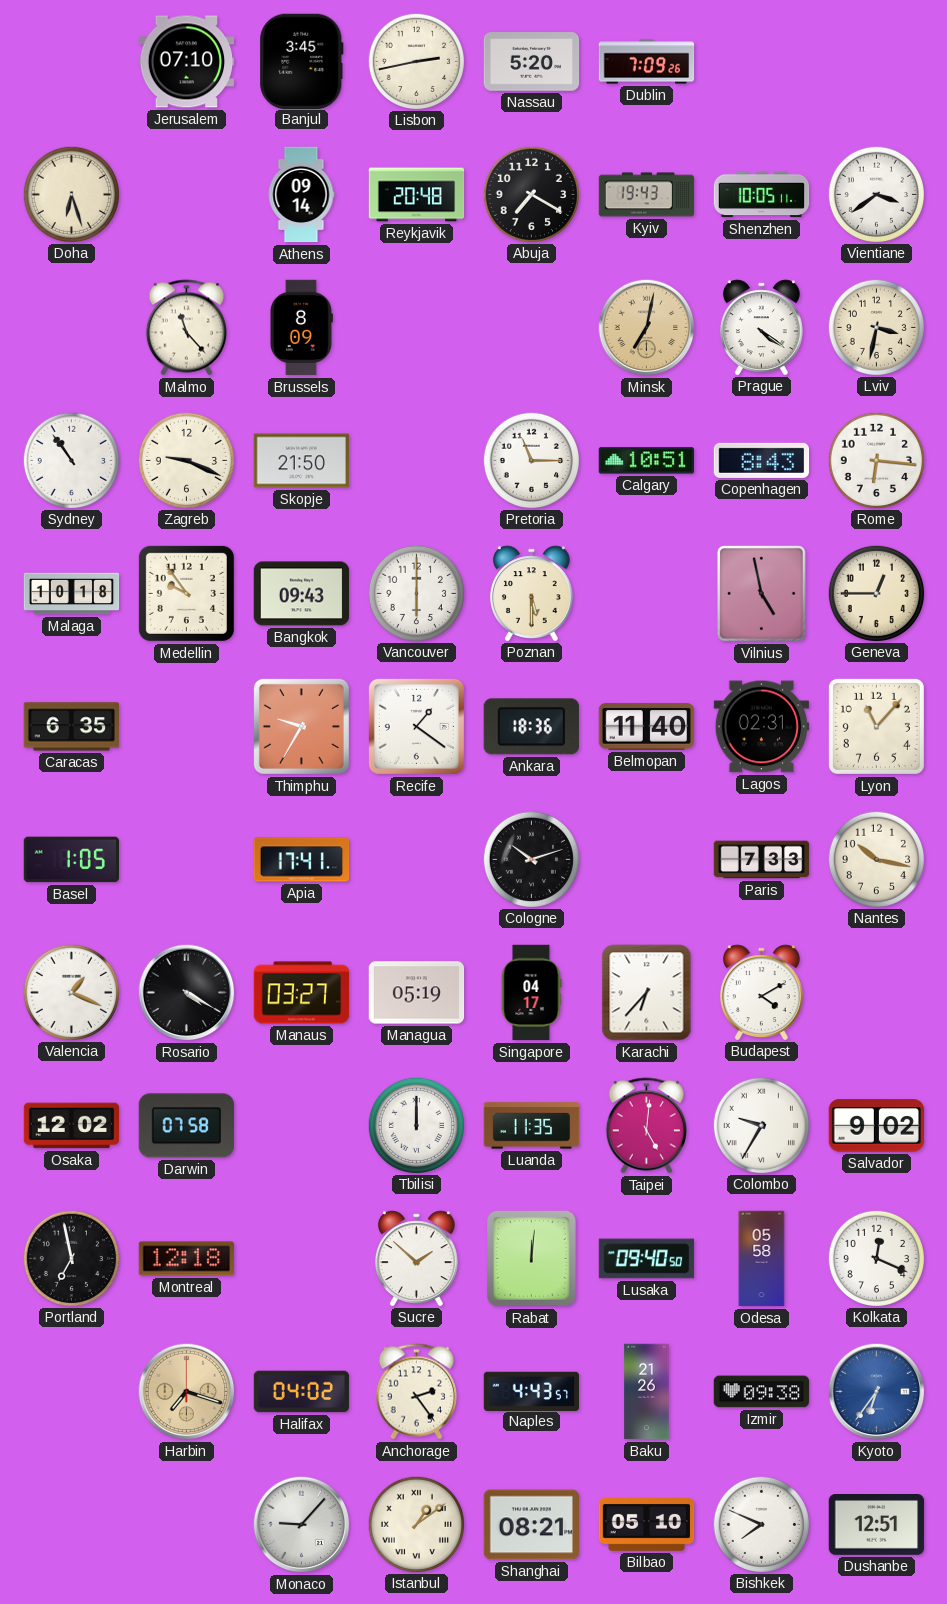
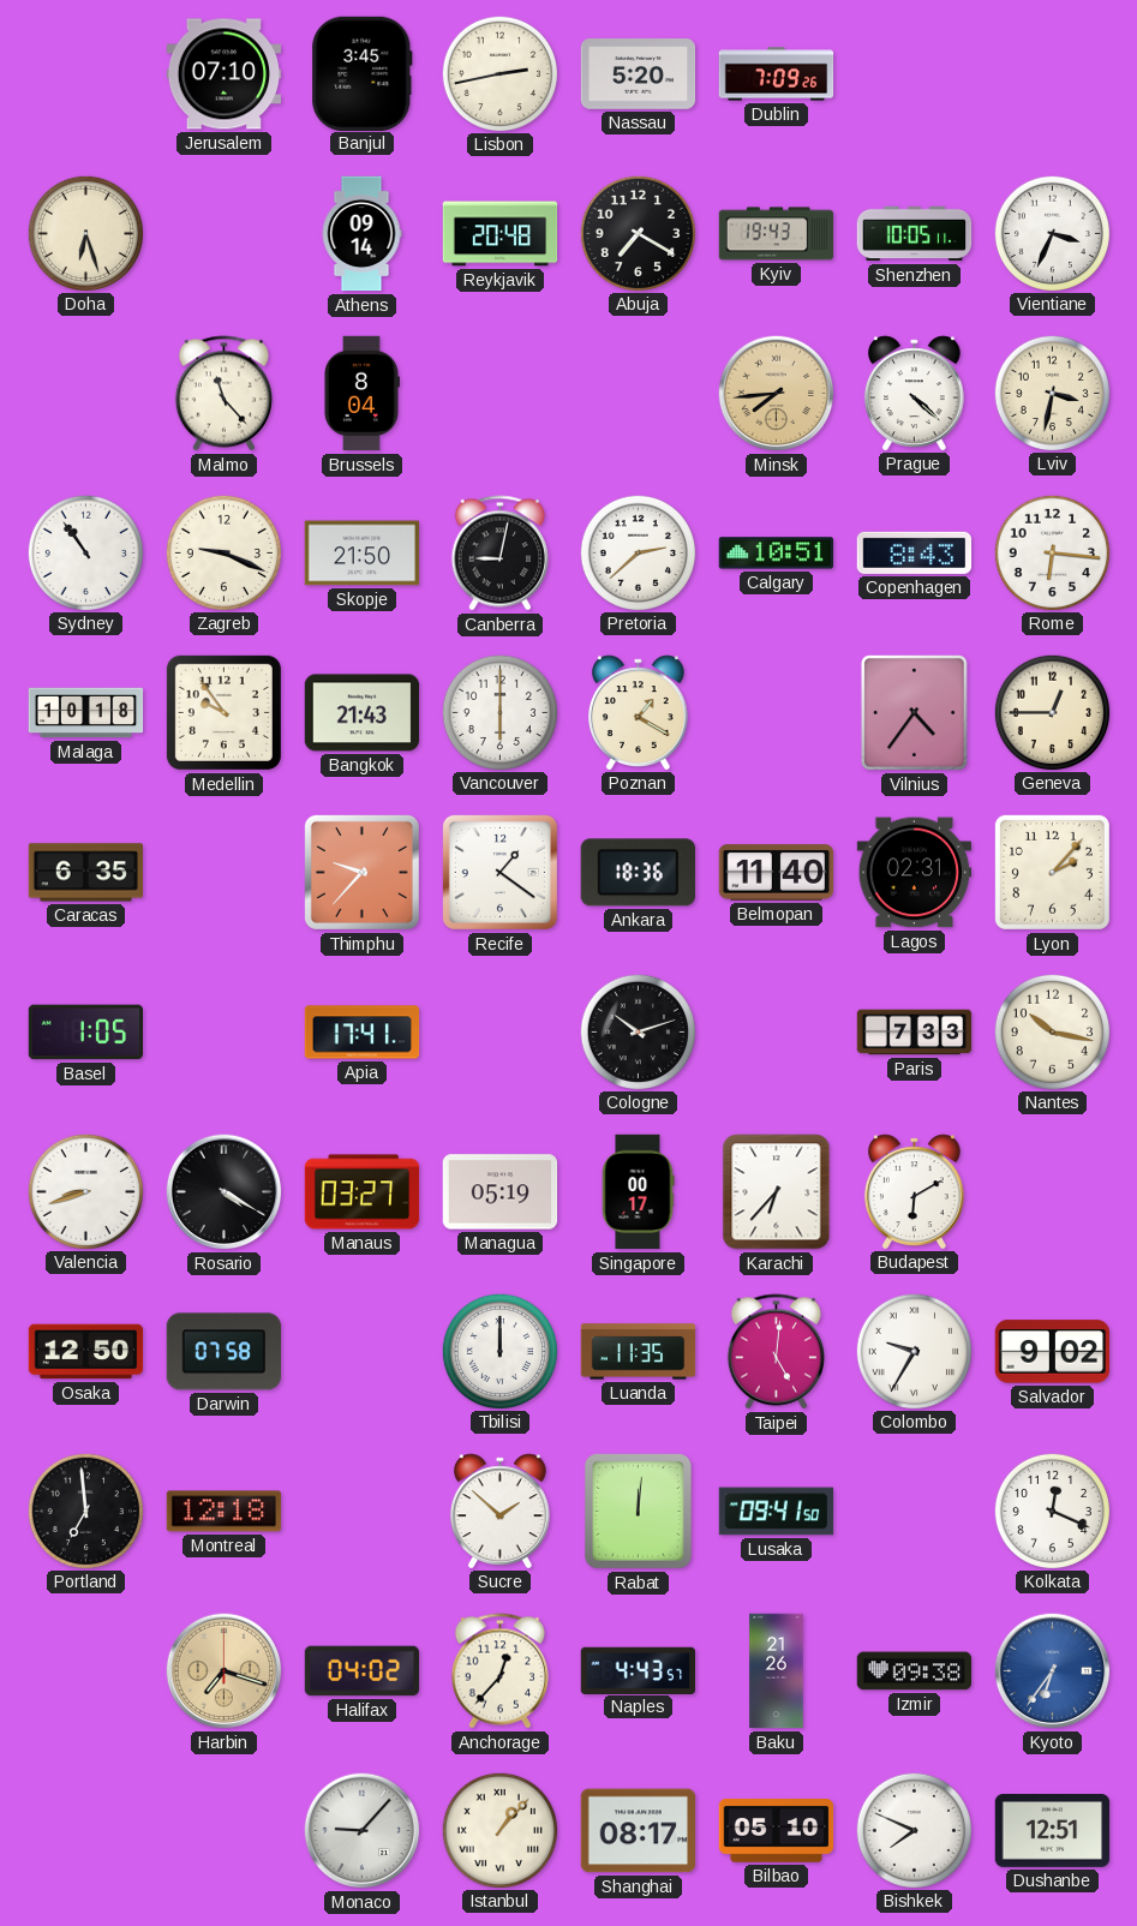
Vientiane: 3:39 -> 3:34 (1052, 233)
Brussels: 8:09 -> 8:04 (361, 394)
Minsk: 7:02 -> 7:44 (777, 394)
Prague: 4:21 -> 4:22 (914, 393)
Canberra: none -> 9:02 (499, 554)
Pretoria: 11:15 -> 2:38 (638, 552)
Bangkok: 09:43 -> 21:43 (363, 713)
Poznan: 5:30 -> 1:20 (638, 712)
Vilnius: 4:58 -> 4:36 (914, 713)
Thimphu: 9:35 -> 9:37 (361, 872)
Lyon: 11:07 -> 2:07 (1052, 872)
Valencia: 1:19 -> 8:42 (85, 1191)
Singapore: 04:17 -> 00:17 (638, 1192)
Budapest: 4:10 -> 6:10 (914, 1191)
Osaka: 12:02 -> 12:50 (86, 1352)
Portland: 6:58 -> 6:59 (85, 1511)
Lusaka: 09:40 -> 09:41 (777, 1512)
Odesa: 05:58 -> none (762, 1259)
Anchorage: 2:24 -> 12:37 (499, 1671)
Istanbul: 1:09 -> 1:07 (499, 1830)
Shanghai: 08:21 -> 08:17 (639, 1831)
